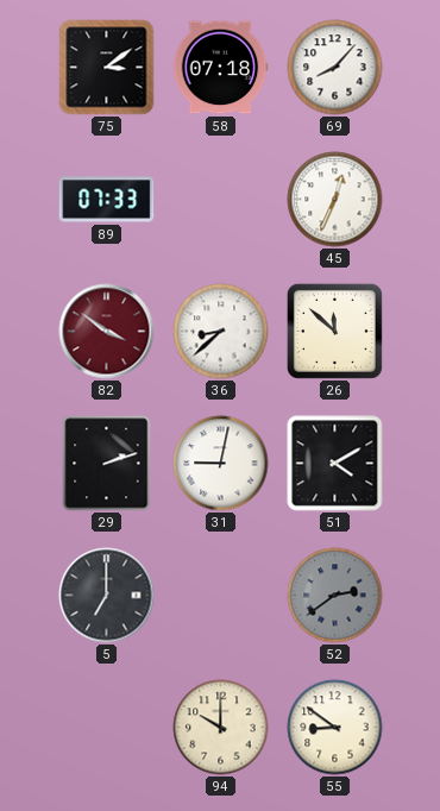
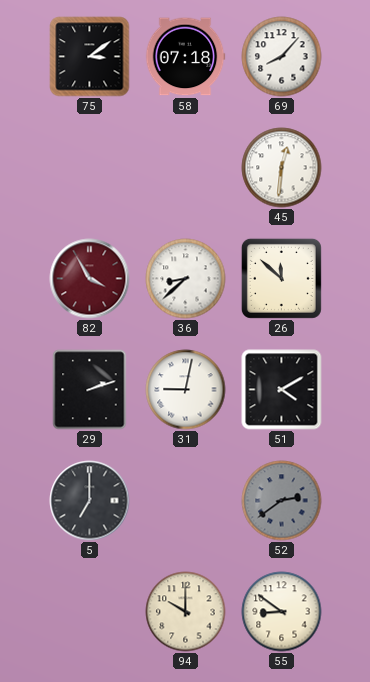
89: 07:33 -> none (107, 200)
45: 12:34 -> 12:31 (282, 168)
82: 3:51 -> 3:55 (90, 279)
